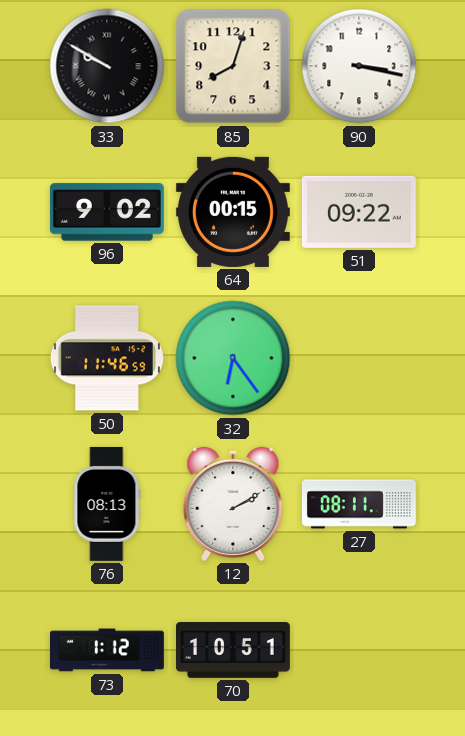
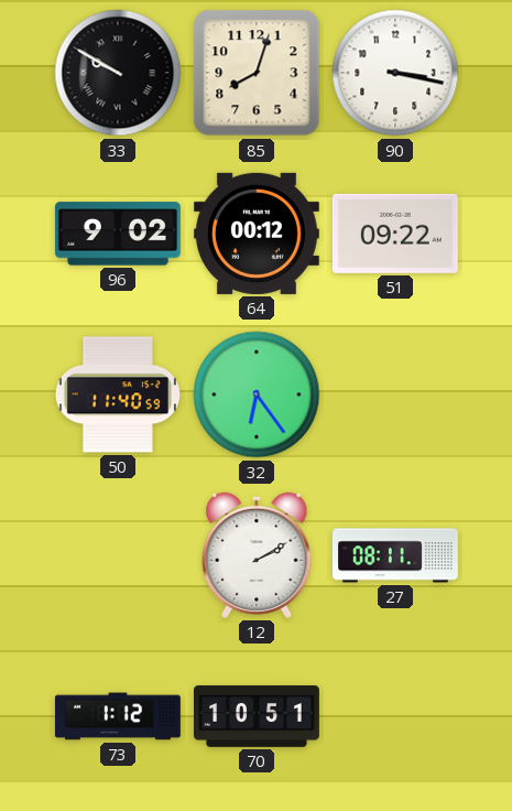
64: 00:15 -> 00:12 (257, 234)
50: 11:46 -> 11:40 (118, 394)
76: 08:13 -> none (107, 504)
